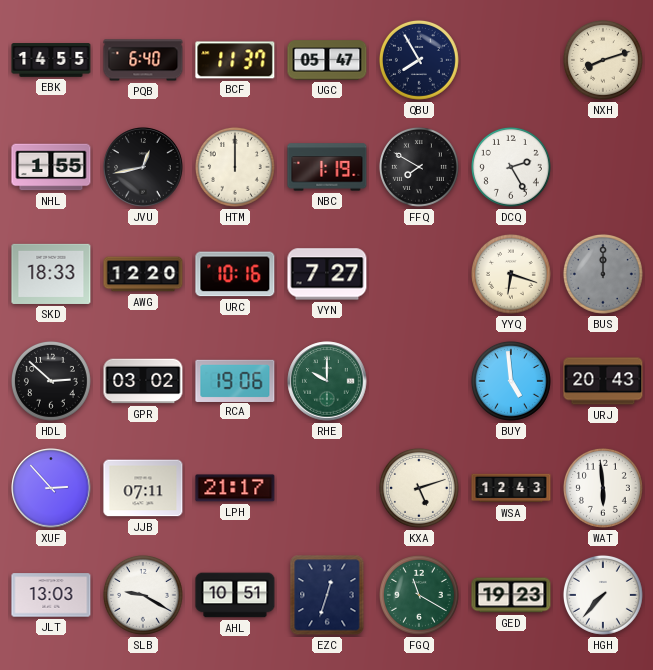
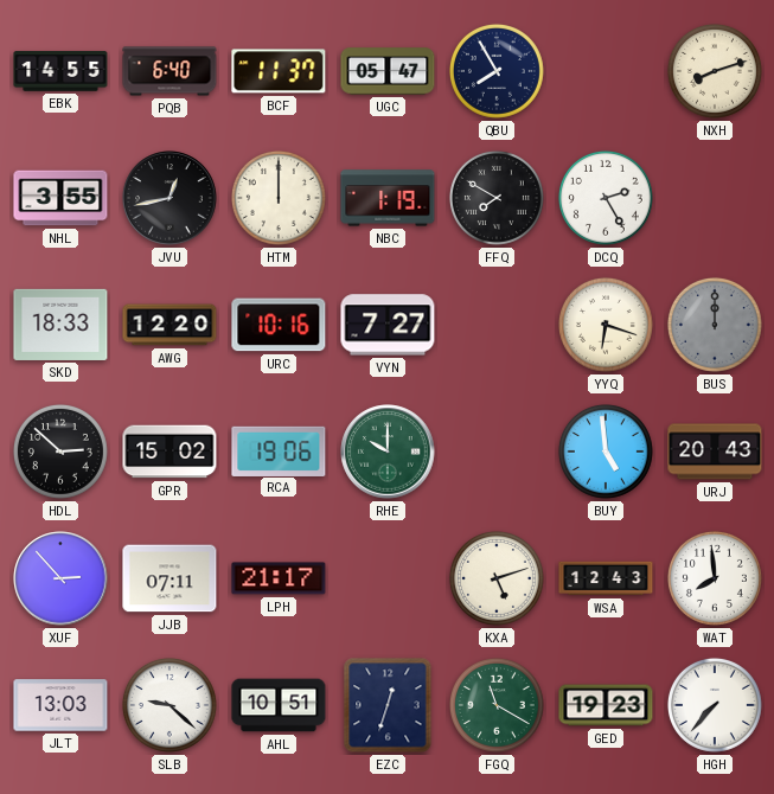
NHL: 1:55 -> 3:55 (60, 198)
GPR: 03:02 -> 15:02 (169, 452)
WAT: 5:59 -> 7:59 (715, 578)
SLB: 9:20 -> 9:22 (169, 705)
